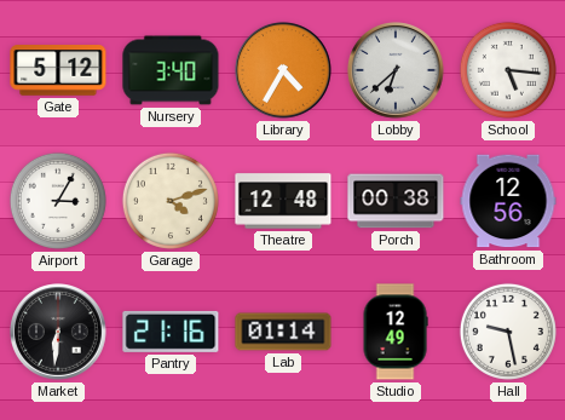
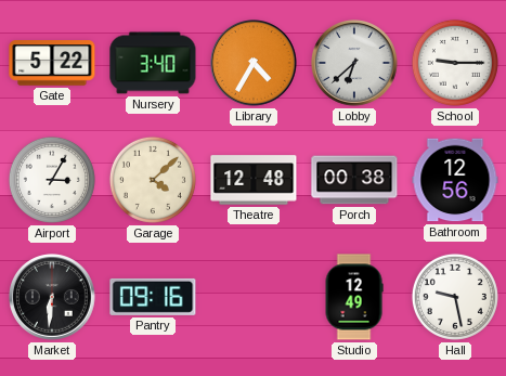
Gate: 5:12 -> 5:22 (52, 64)
School: 5:16 -> 9:15 (455, 63)
Garage: 4:12 -> 4:08 (153, 180)
Pantry: 21:16 -> 09:16 (153, 297)
Lab: 01:14 -> none (283, 332)
